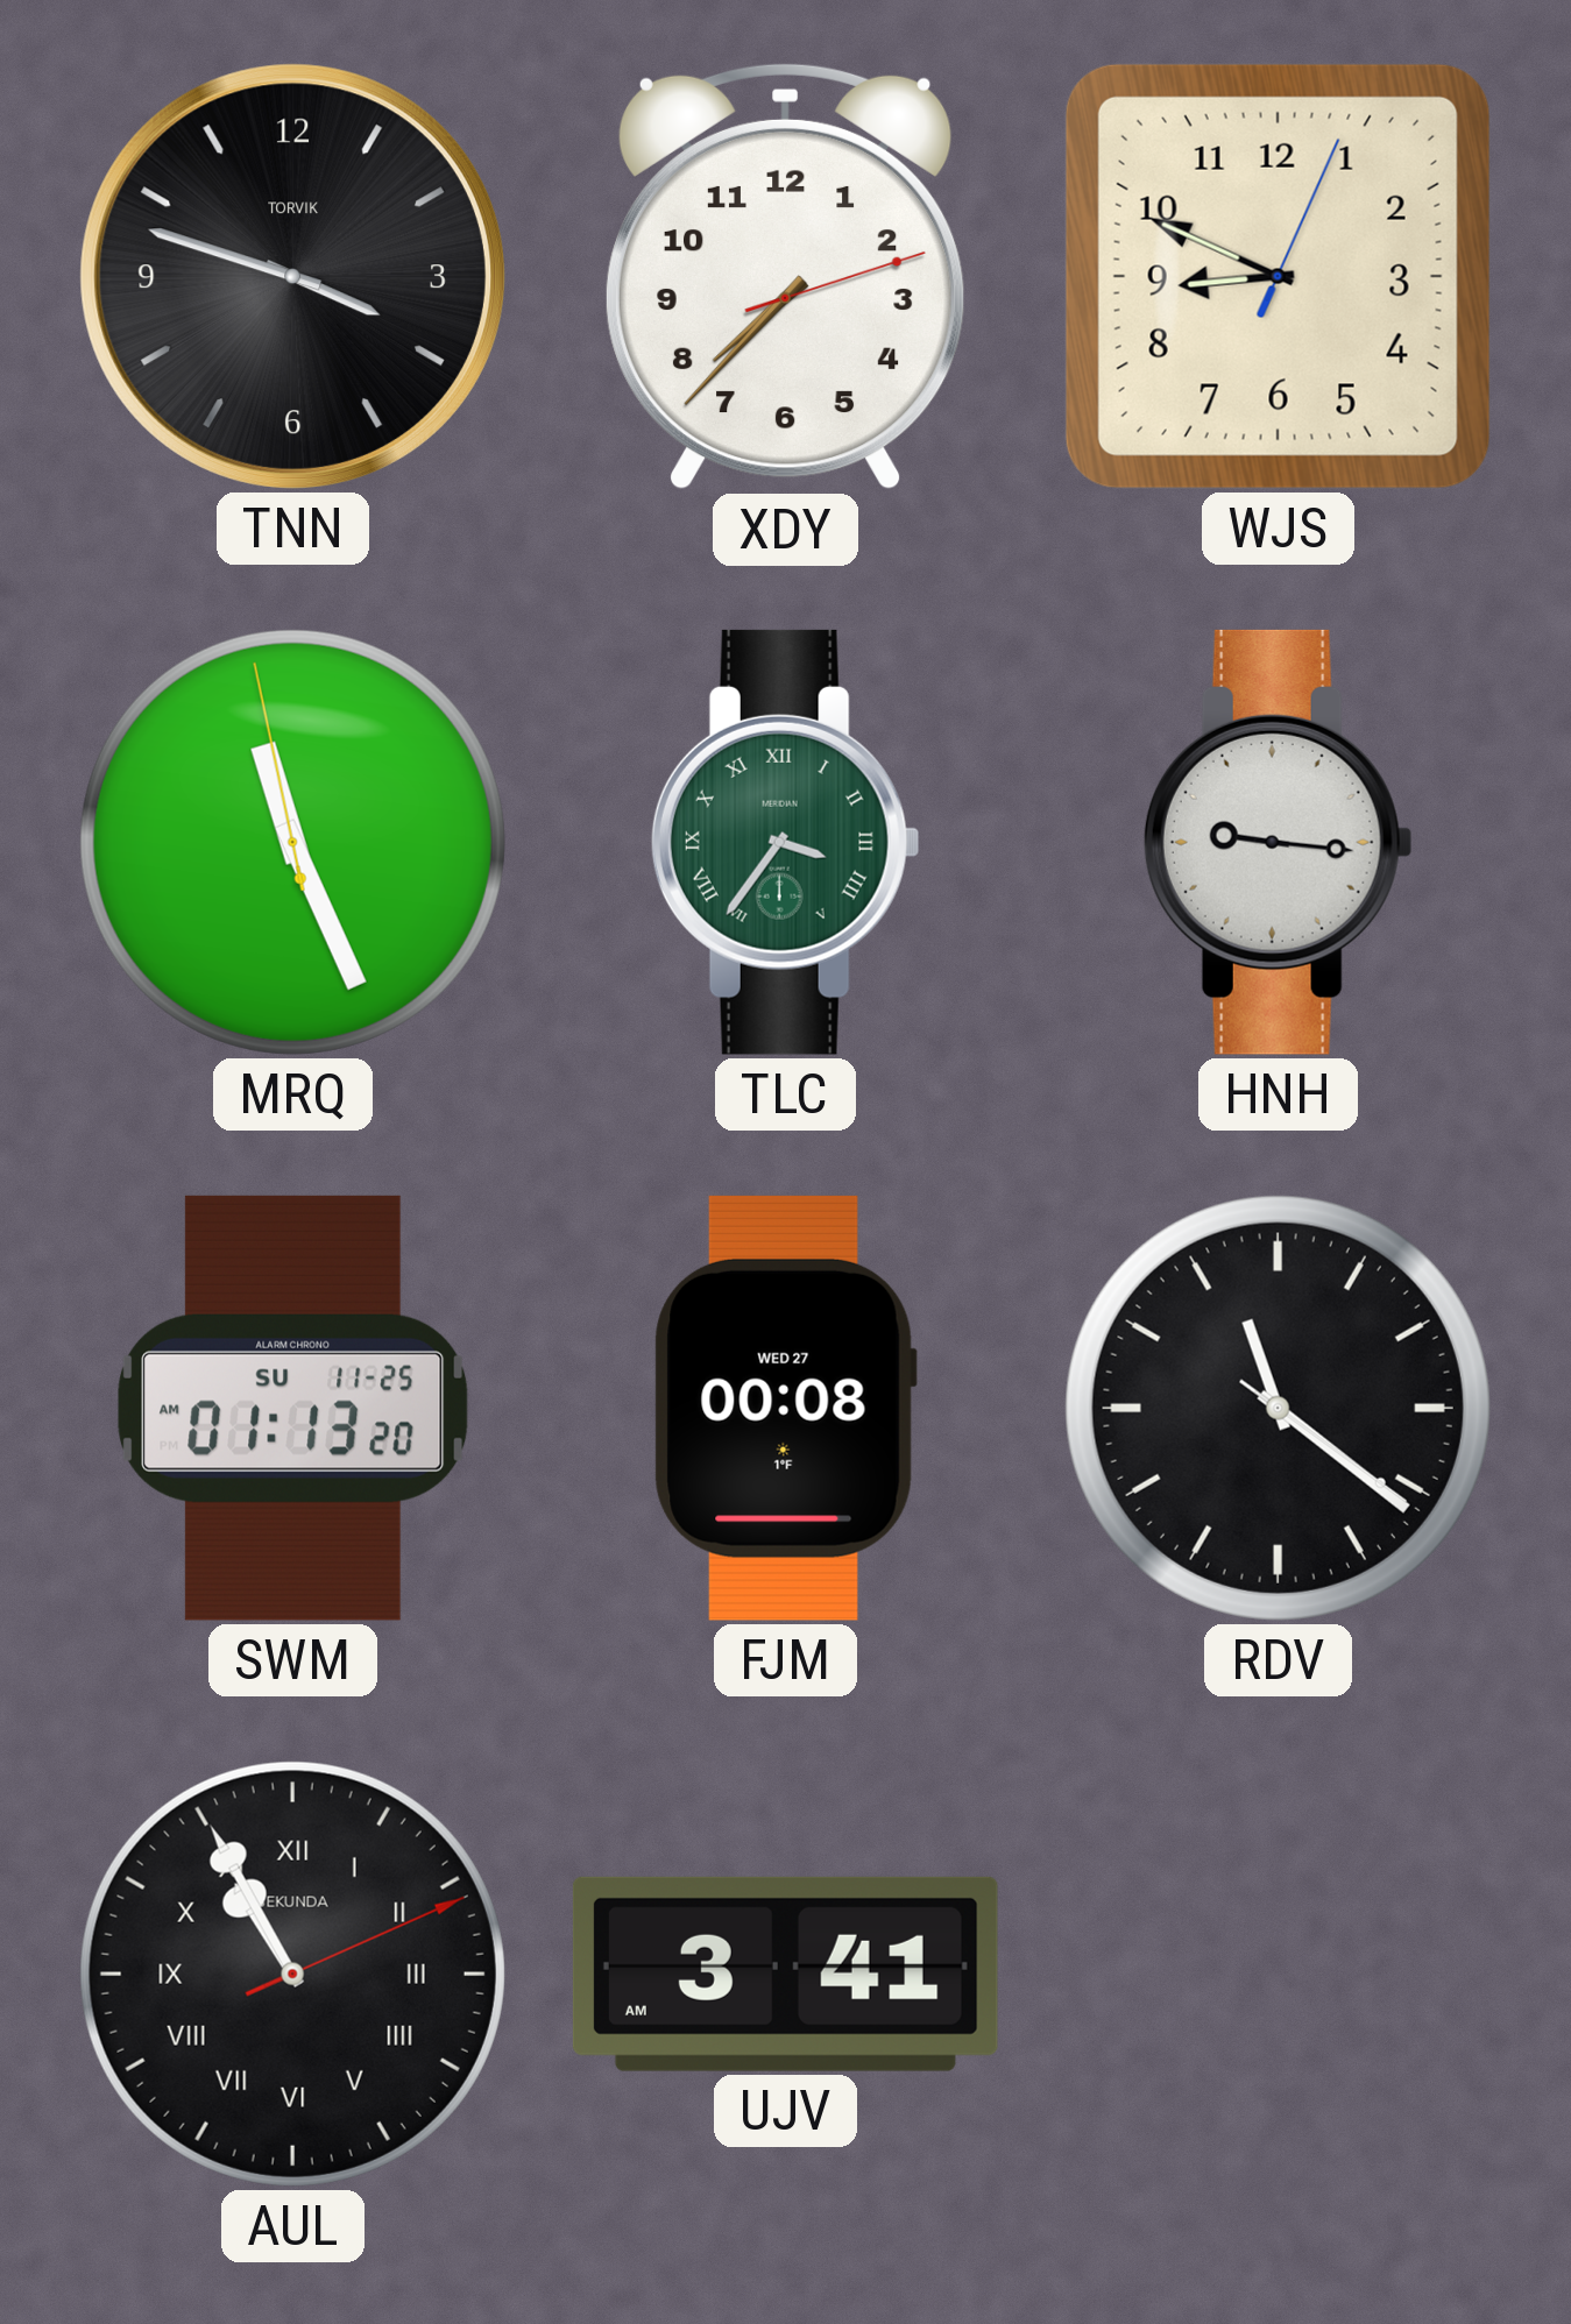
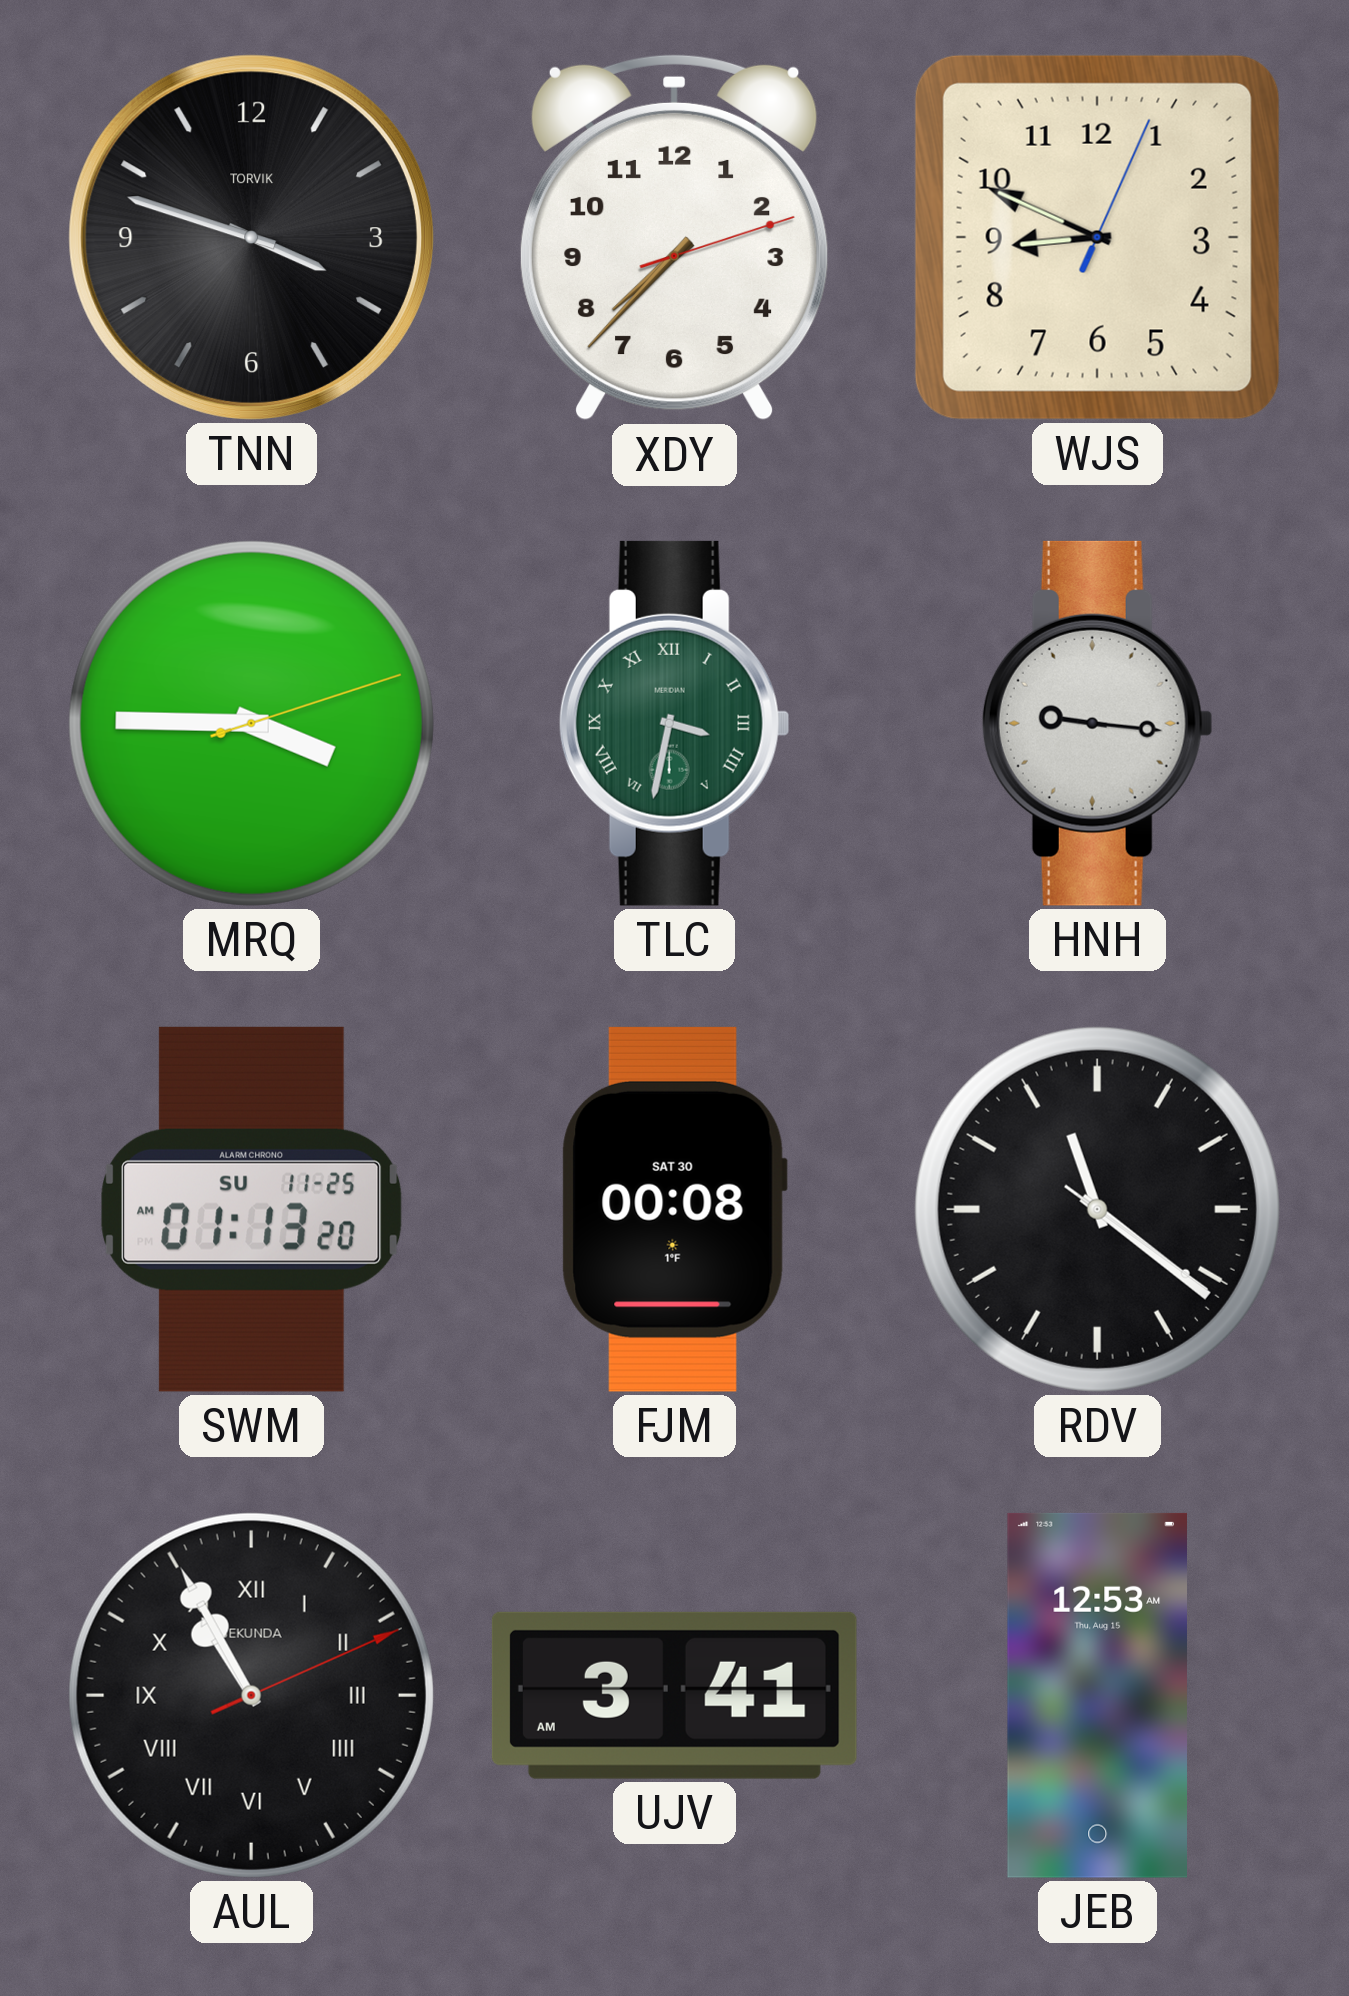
MRQ: 11:25 -> 3:45 (251, 723)
TLC: 3:36 -> 3:32 (674, 723)
FJM date: WED 27 -> SAT 30 (674, 1209)
JEB: none -> 12:53 (1097, 1695)
